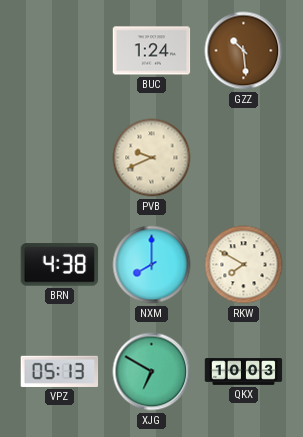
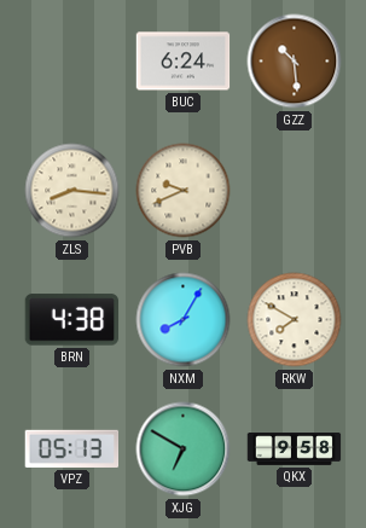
BUC: 1:24 -> 6:24 (184, 62)
ZLS: none -> 8:16 (72, 191)
NXM: 8:00 -> 8:05 (184, 320)
QKX: 10:03 -> 9:58 (295, 449)
